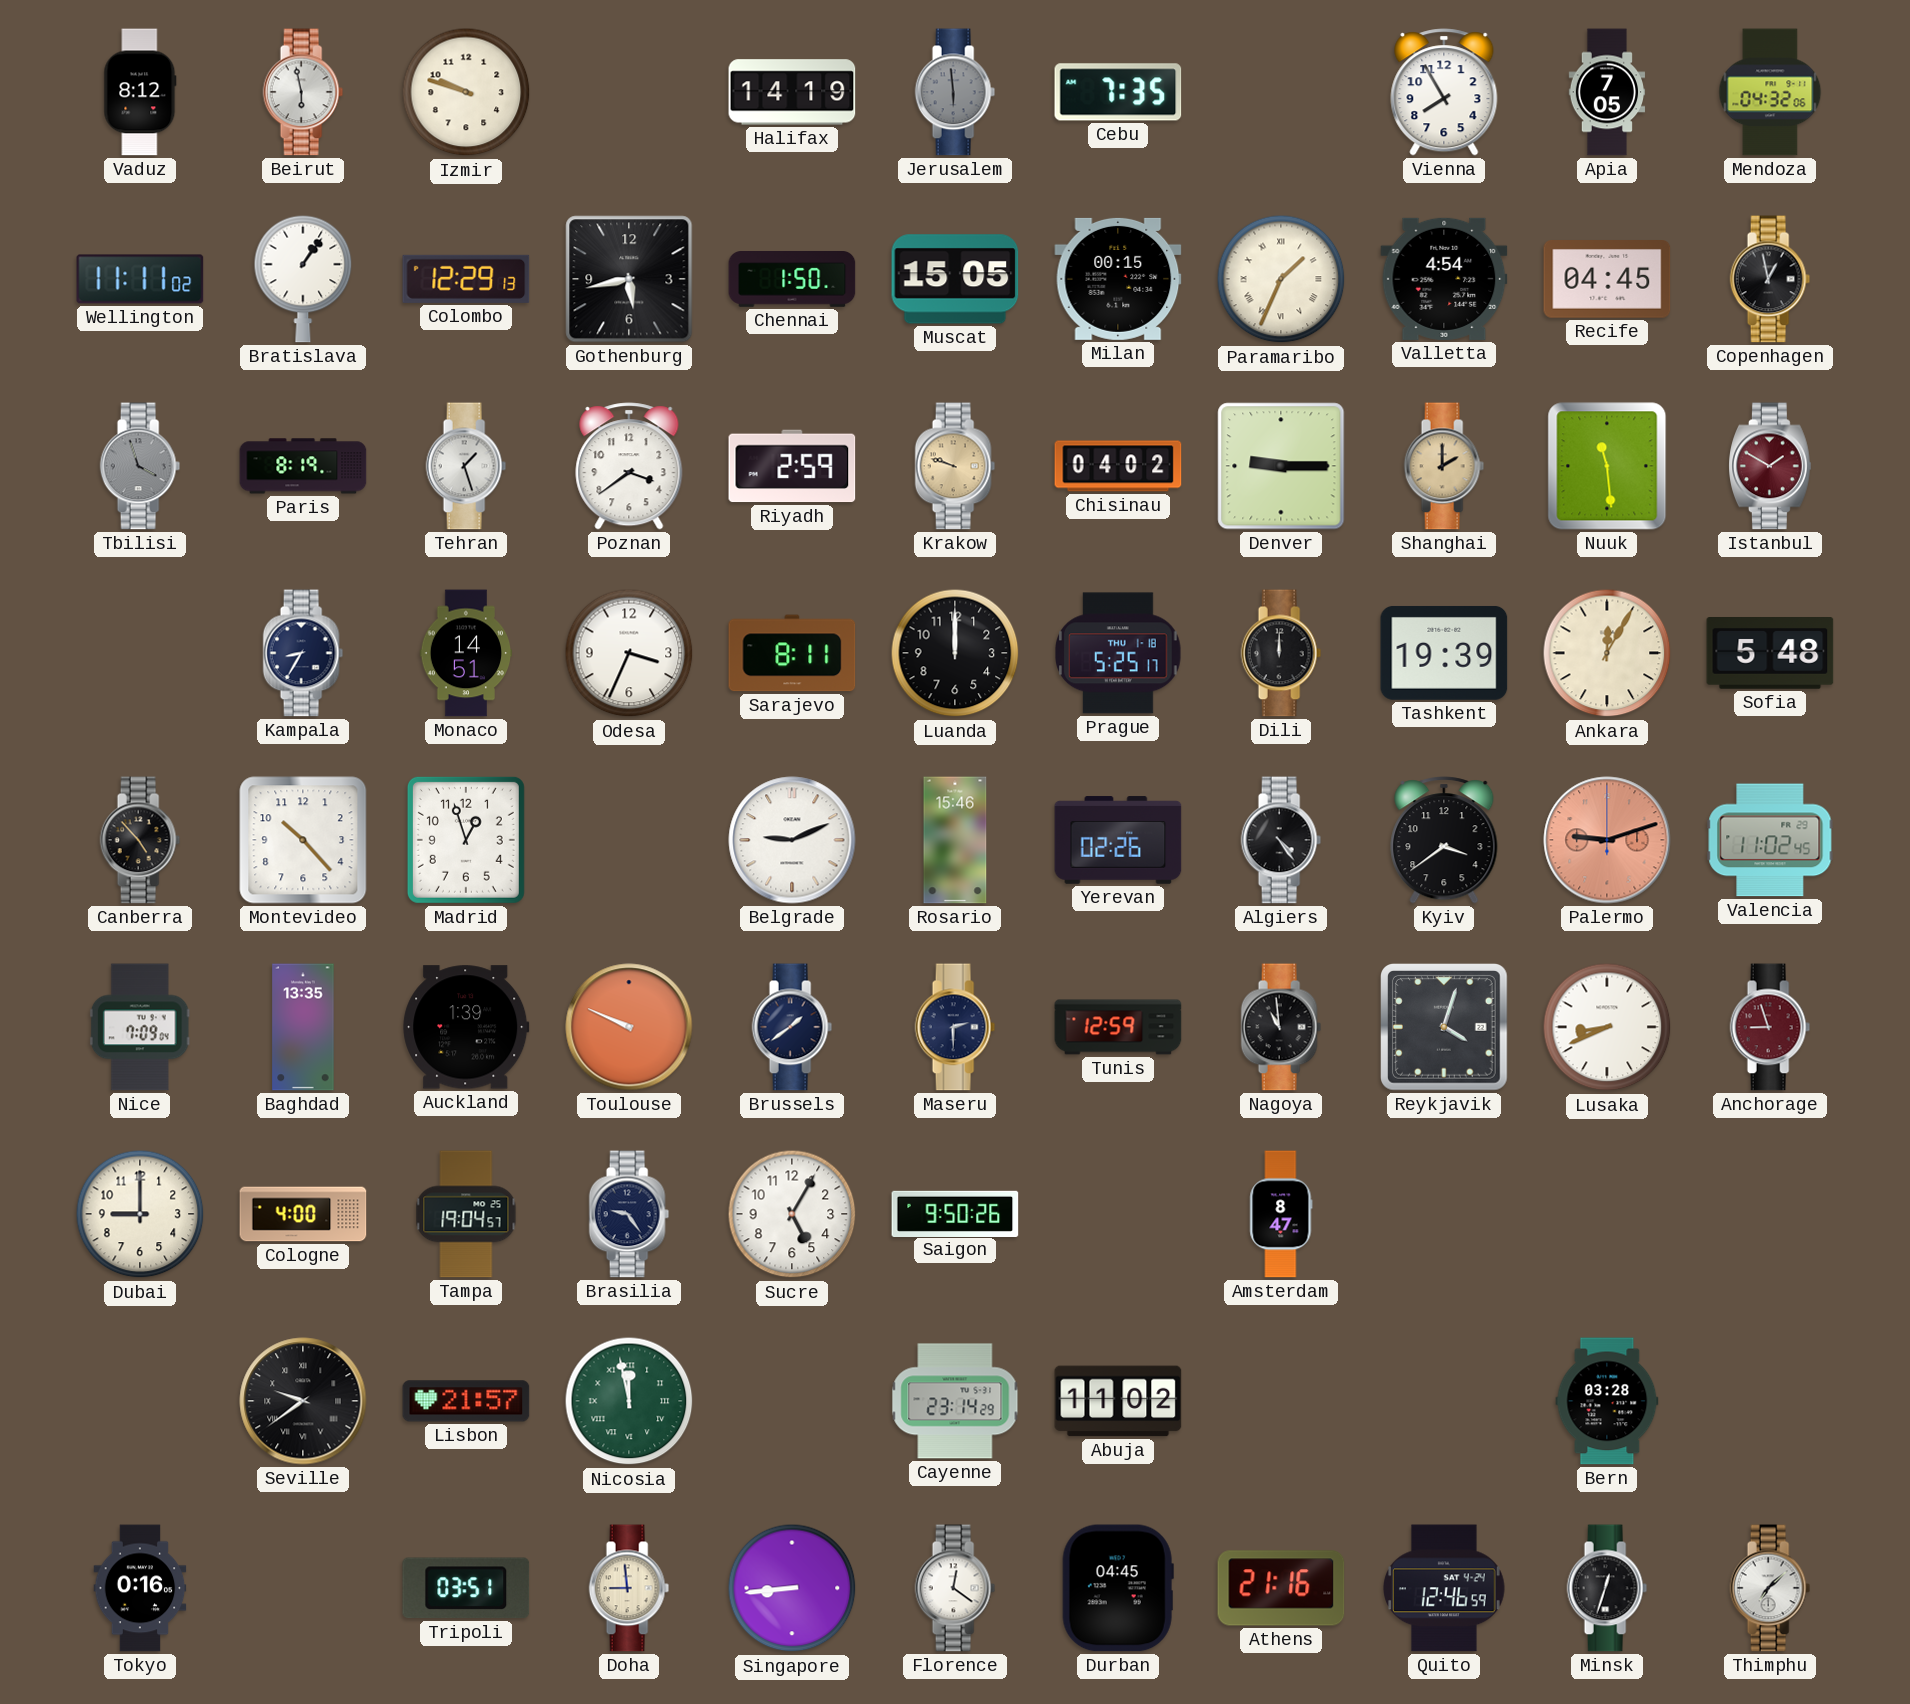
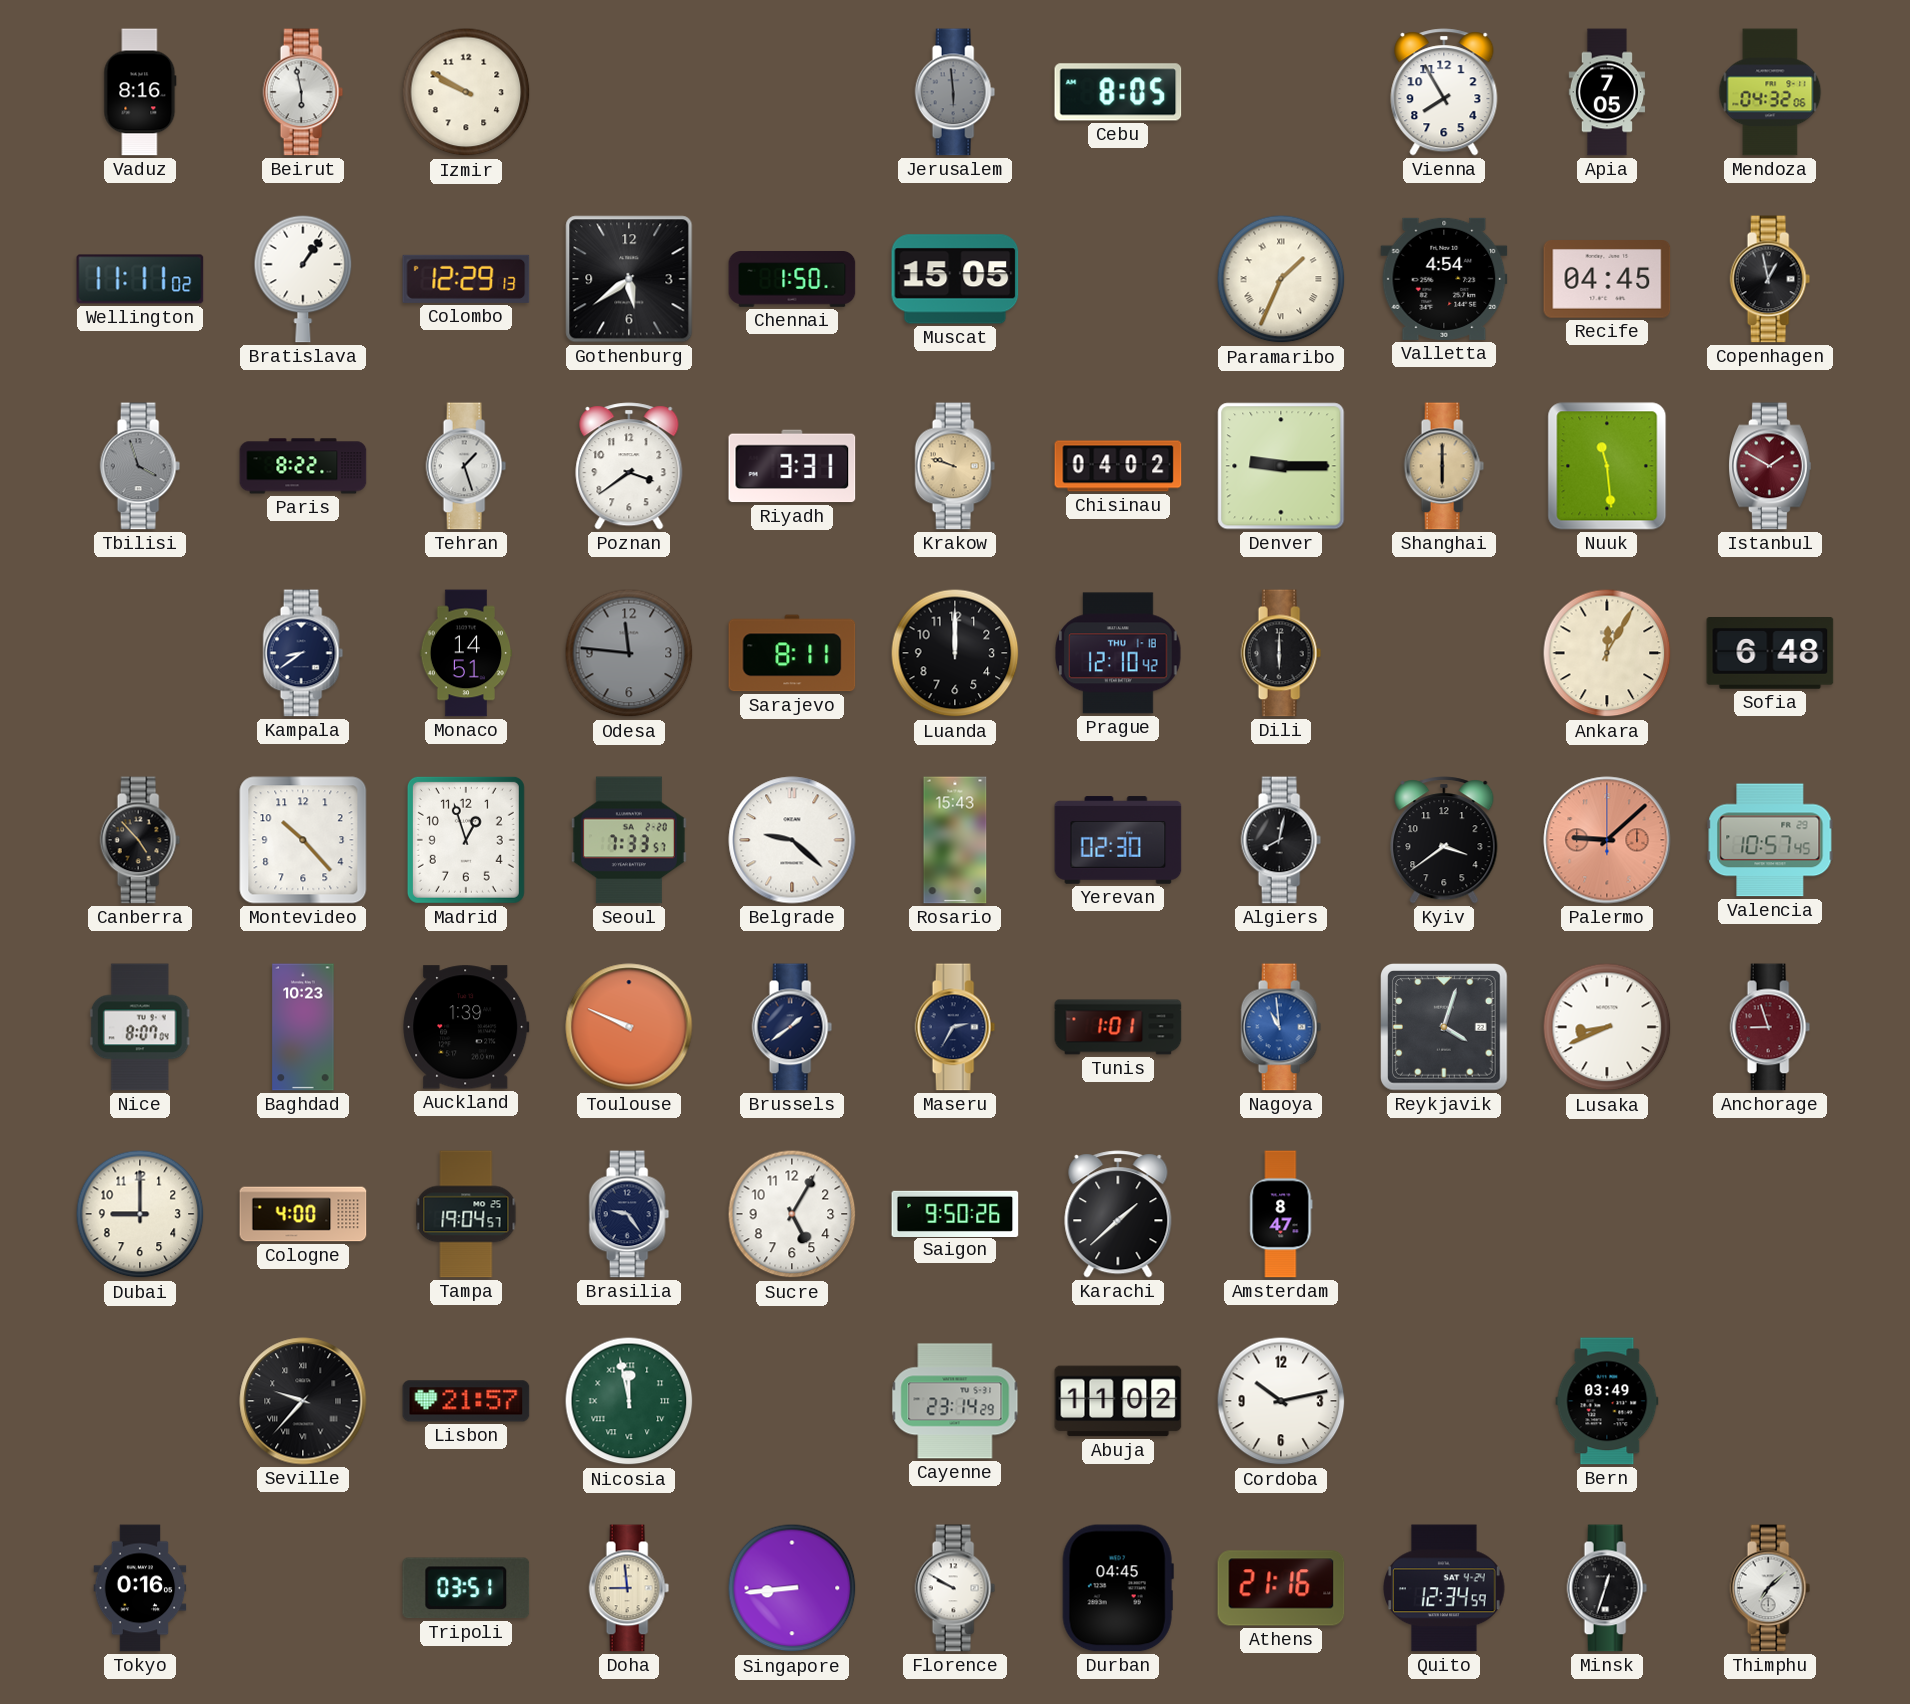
Vaduz: 8:12 -> 8:16 (140, 92)
Izmir: 9:48 -> 9:50 (466, 92)
Halifax: 14:19 -> none (792, 92)
Cebu: 7:35 -> 8:05 (1118, 92)
Gothenburg: 5:43 -> 5:39 (629, 279)
Milan: 00:15 -> none (1118, 279)
Paris: 8:19 -> 8:22 (303, 466)
Riyadh: 2:59 -> 3:31 (792, 466)
Shanghai: 2:00 -> 6:00 (1444, 466)
Kampala: 8:35 -> 8:39 (303, 653)
Odesa: 3:34 -> 11:46 (629, 653)
Odesa dial: white -> grey (629, 653)
Prague: 5:25 -> 12:10 (1118, 653)
Dili: 12:00 -> 6:00 (1281, 653)
Tashkent: 19:39 -> none (1444, 653)
Sofia: 5:48 -> 6:48 (1770, 653)
Seoul: none -> 7:33 (629, 840)
Belgrade: 9:11 -> 9:22 (792, 840)
Rosario: 15:46 -> 15:43 (955, 840)
Yerevan: 02:26 -> 02:30 (1118, 840)
Algiers: 4:24 -> 8:02 (1281, 840)
Palermo: 9:12 -> 9:08 (1607, 840)
Valencia: 11:02 -> 10:57 (1770, 840)
Nice: 7:09 -> 8:07 (140, 1027)
Baghdad: 13:35 -> 10:23 (303, 1027)
Maseru: 2:30 -> 2:35 (955, 1027)
Tunis: 12:59 -> 1:01 (1118, 1027)
Nagoya dial: black -> blue (1281, 1027)
Karachi: none -> 1:38 (1118, 1214)
Seville: 9:39 -> 9:37 (303, 1401)
Cordoba: none -> 10:13 (1281, 1401)
Bern: 03:28 -> 03:49 (1607, 1401)
Florence: 12:21 -> 9:50 (955, 1588)
Quito: 12:46 -> 12:34 (1445, 1588)
